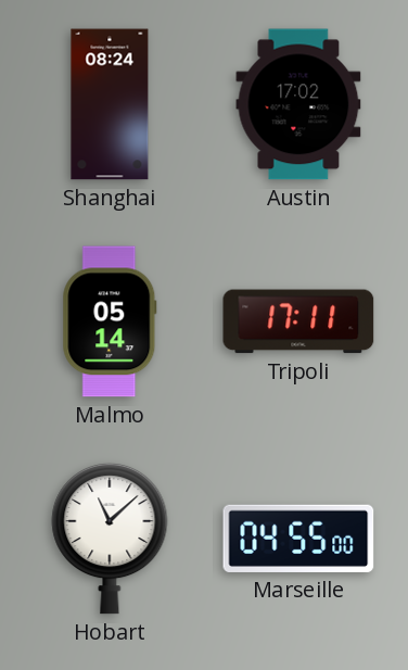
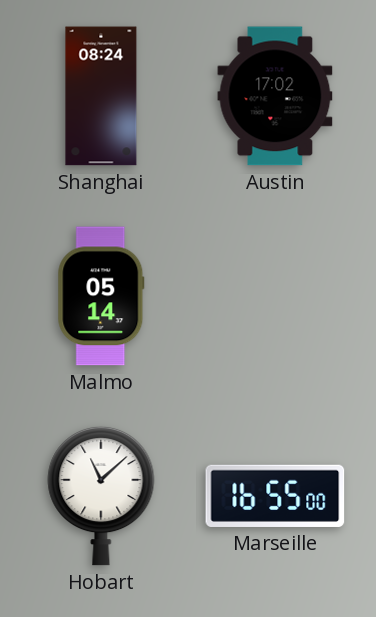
Tripoli: 17:11 -> none (298, 321)
Marseille: 04:55 -> 16:55 (275, 496)
